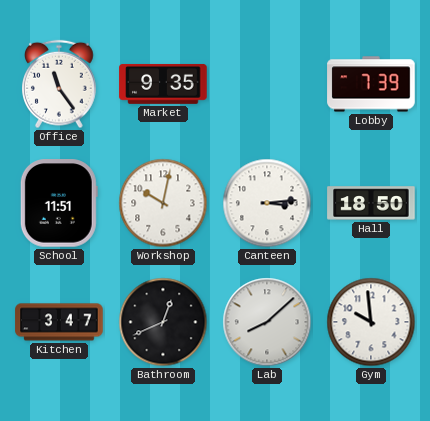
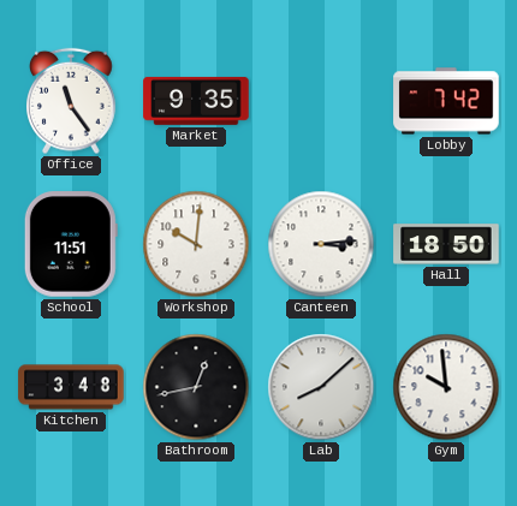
Lobby: 7:39 -> 7:42 (446, 101)
Workshop: 10:02 -> 10:01 (196, 244)
Kitchen: 3:47 -> 3:48 (71, 387)
Bathroom: 12:41 -> 12:43 (196, 387)
